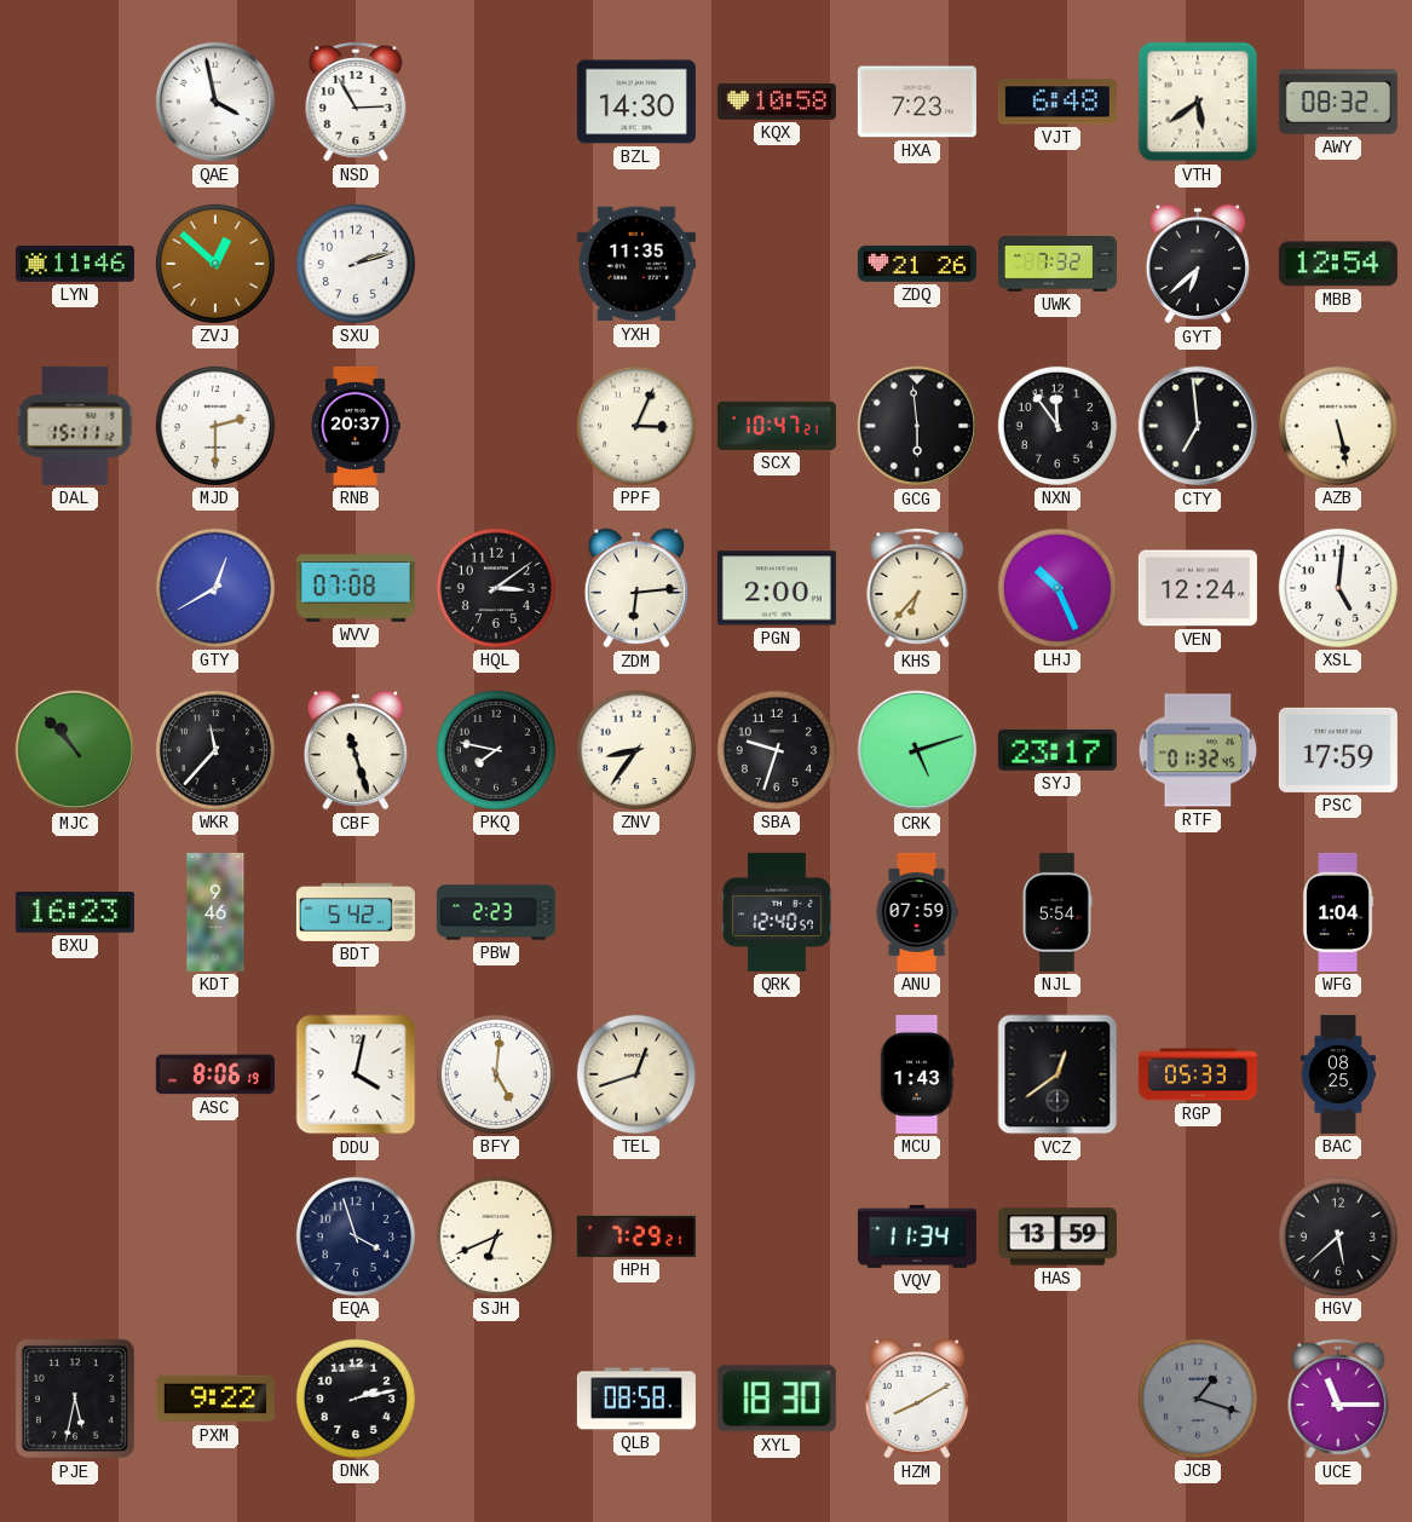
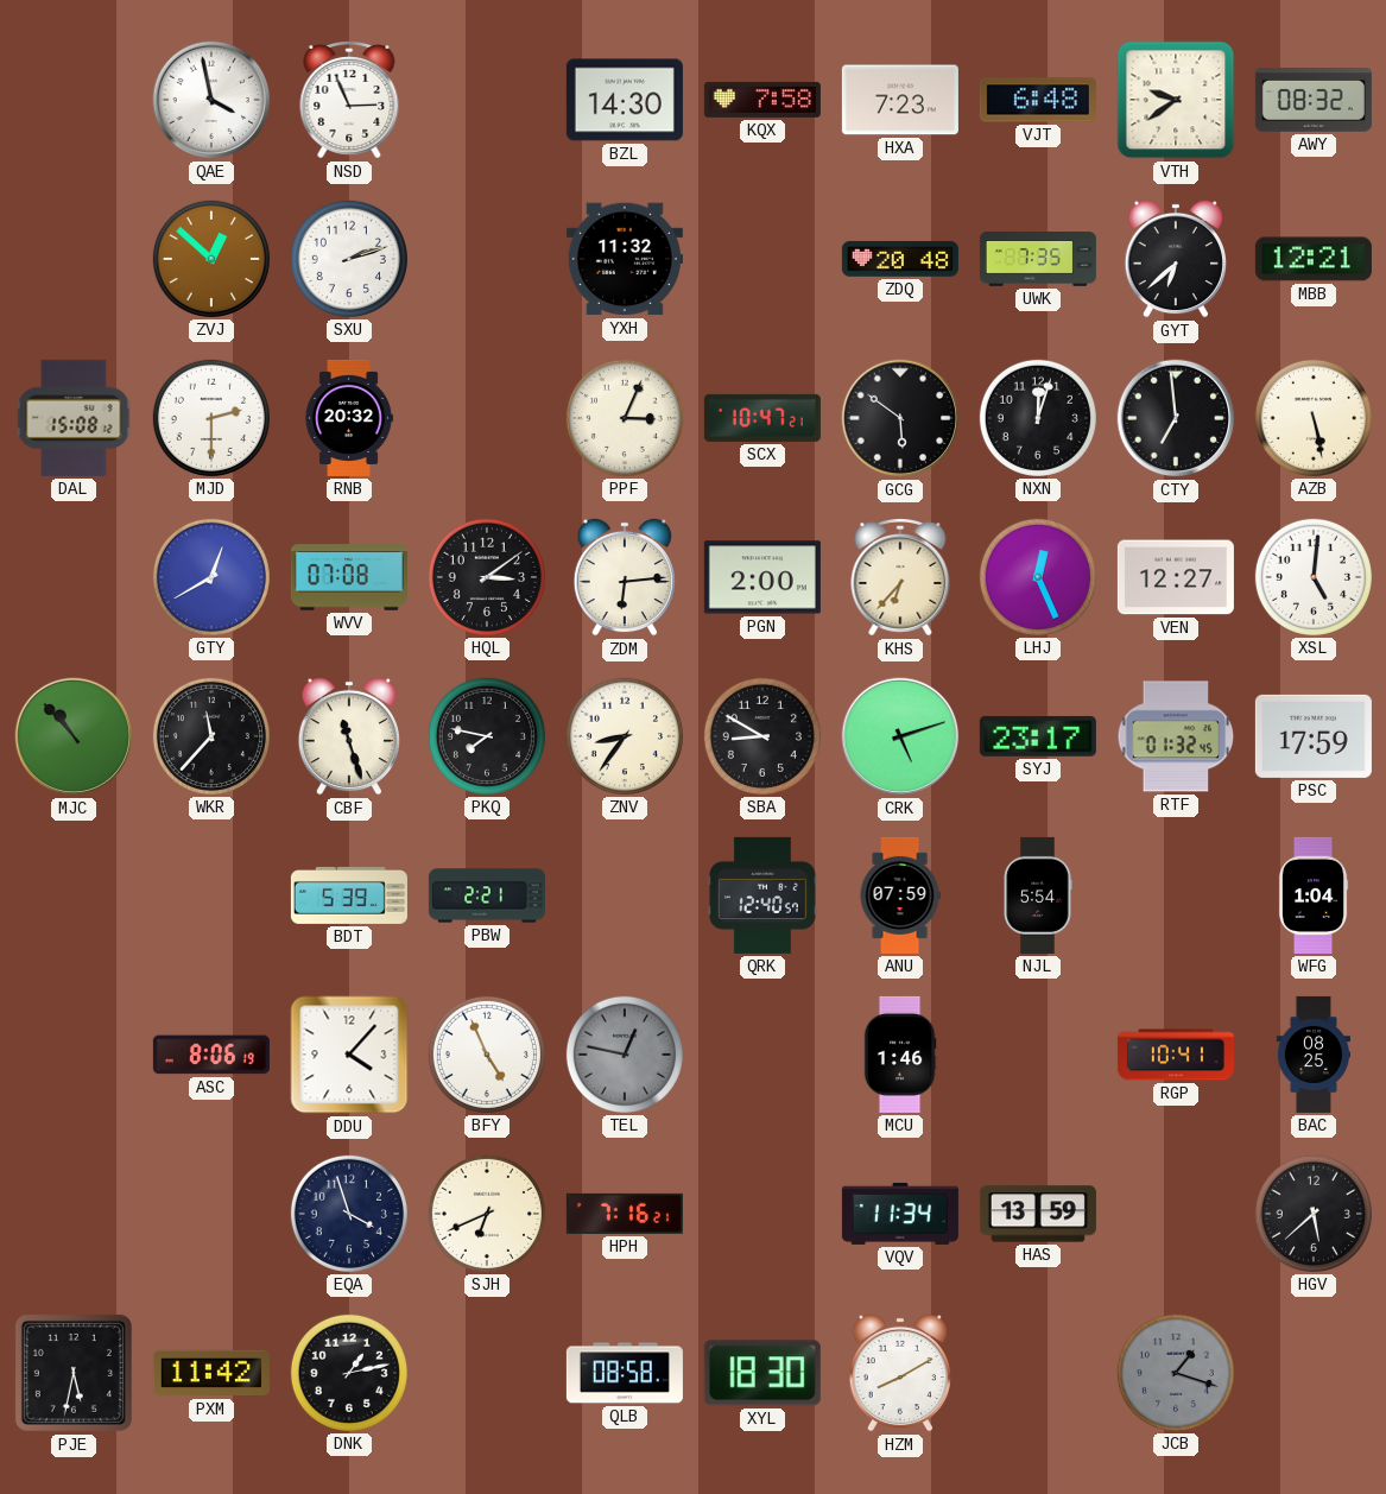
NSD: 2:55 -> 2:56 (349, 101)
KQX: 10:58 -> 7:58 (762, 100)
VTH: 5:39 -> 9:39 (1176, 100)
LYN: 11:46 -> none (75, 264)
YXH: 11:35 -> 11:32 (625, 259)
ZDQ: 21:26 -> 20:48 (900, 259)
UWK: 7:32 -> 7:35 (1038, 260)
MBB: 12:54 -> 12:21 (1314, 259)
DAL: 15:11 -> 15:08 (74, 418)
RNB: 20:37 -> 20:32 (349, 418)
GCG: 5:59 -> 5:51 (900, 418)
NXN: 11:54 -> 12:03 (1038, 418)
LHJ: 10:26 -> 12:26 (1038, 577)
VEN: 12:24 -> 12:27 (1176, 577)
SBA: 9:33 -> 8:50 (762, 736)
BXU: 16:23 -> none (75, 912)
KDT: 9:46 -> none (215, 912)
BDT: 5:42 -> 5:39 (349, 895)
PBW: 2:23 -> 2:21 (487, 895)
DDU: 4:02 -> 4:07 (349, 1055)
BFY: 5:01 -> 4:56 (487, 1055)
TEL: 12:42 -> 12:47 (625, 1055)
TEL dial: cream -> grey (625, 1055)
MCU: 1:43 -> 1:46 (900, 1055)
VCZ: 12:39 -> none (1057, 1074)
RGP: 05:33 -> 10:41 (1176, 1055)
HPH: 7:29 -> 7:16 (625, 1214)
PXM: 9:22 -> 11:42 (211, 1373)
DNK: 2:13 -> 1:13 (349, 1373)
UCE: 11:15 -> none (1338, 1400)
